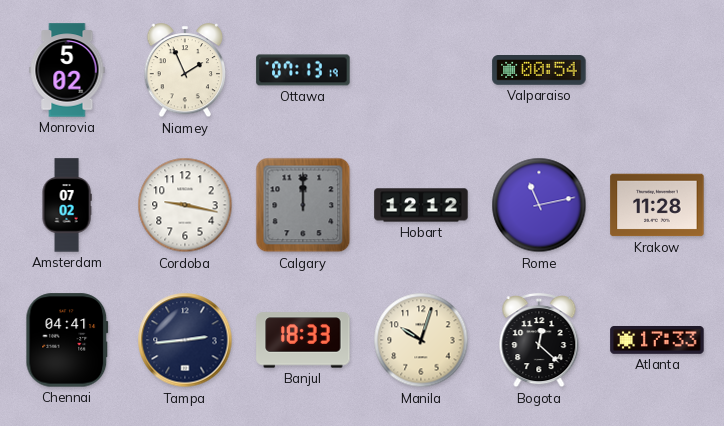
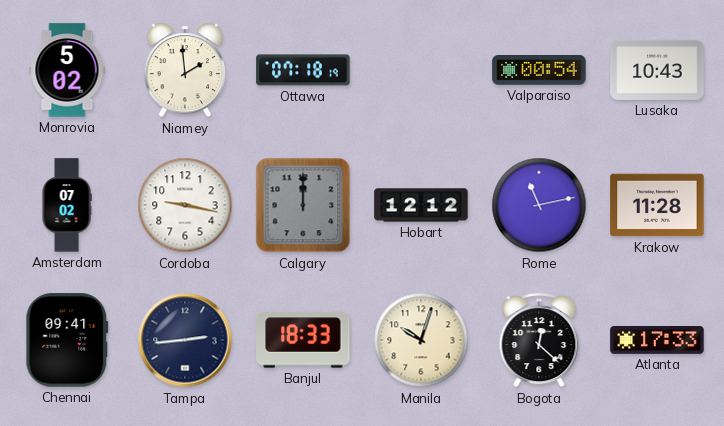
Niamey: 1:56 -> 1:59 (185, 71)
Ottawa: 07:13 -> 07:18 (303, 70)
Lusaka: none -> 10:43 (657, 70)
Chennai: 04:41 -> 09:41 (67, 340)
